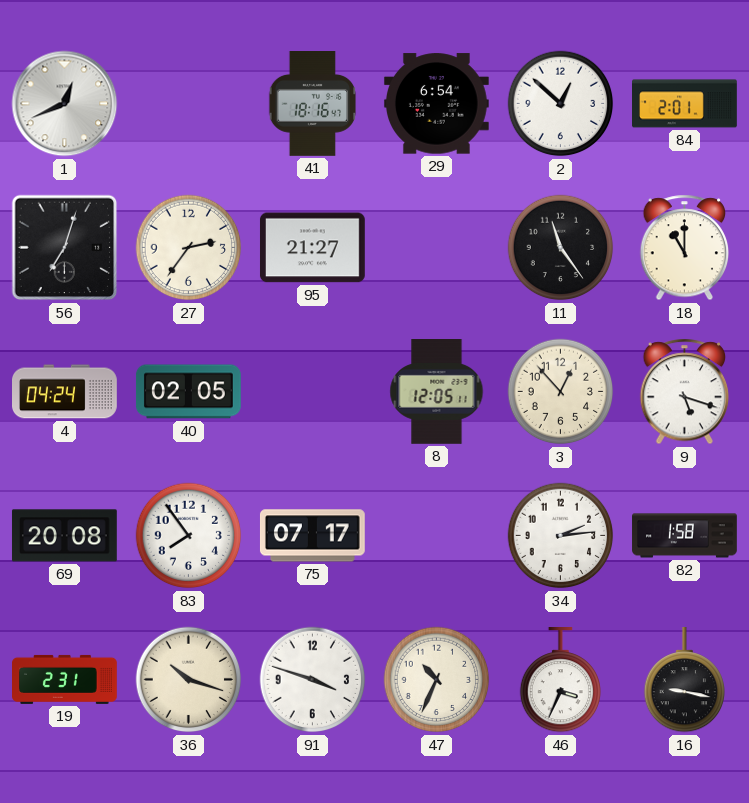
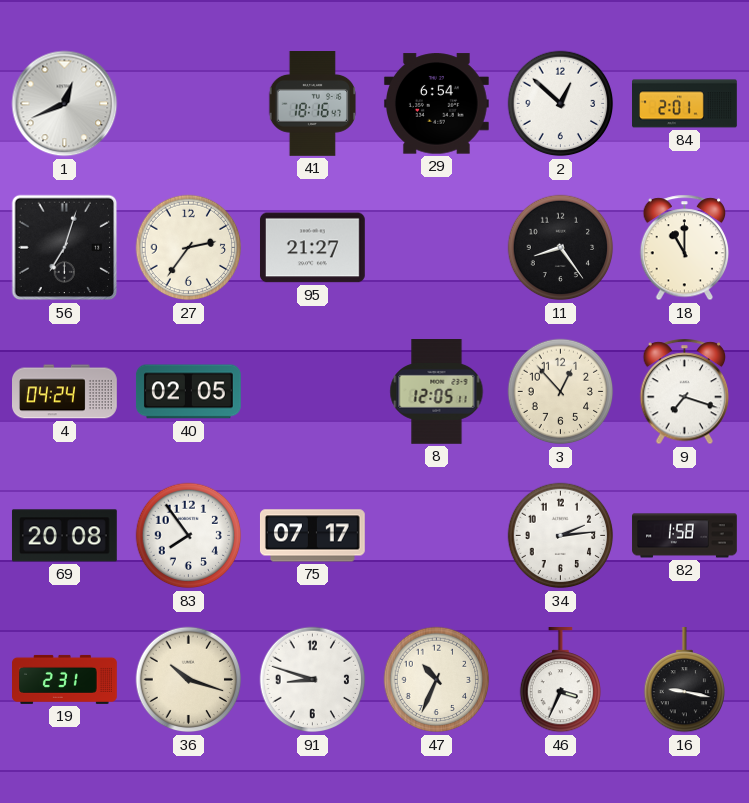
11: 11:24 -> 8:24 (561, 248)
9: 5:18 -> 7:18 (685, 392)
91: 3:48 -> 8:48 (313, 680)
